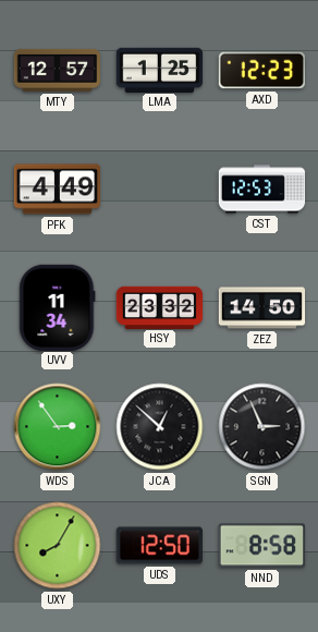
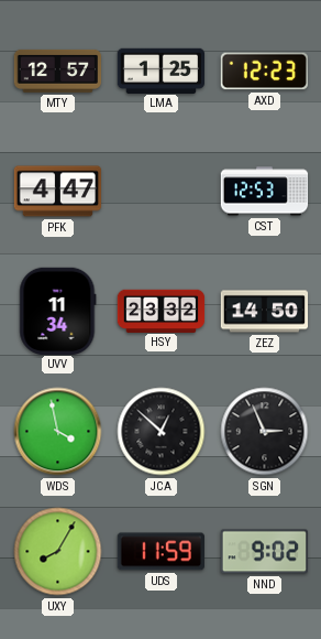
PFK: 4:49 -> 4:47 (57, 192)
WDS: 2:54 -> 3:58 (58, 432)
UDS: 12:50 -> 11:59 (160, 552)
NND: 8:58 -> 9:02 (264, 552)
